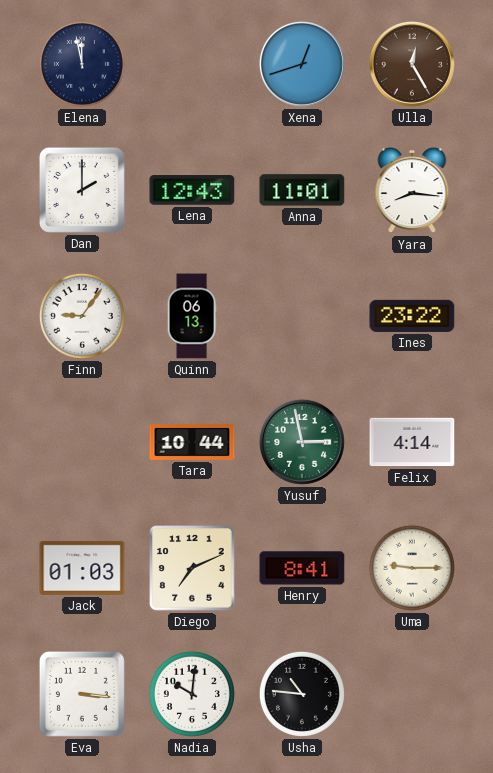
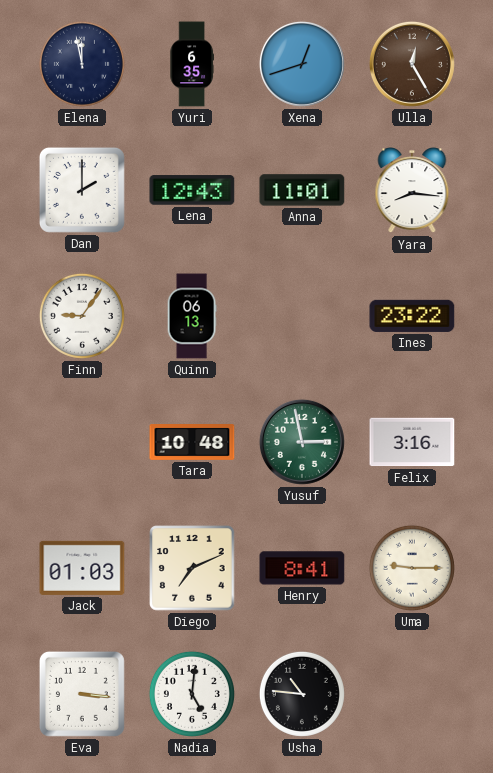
Yuri: none -> 6:35 (192, 64)
Tara: 10:44 -> 10:48 (192, 443)
Felix: 4:14 -> 3:16 (412, 442)
Nadia: 10:01 -> 5:01 (192, 694)
